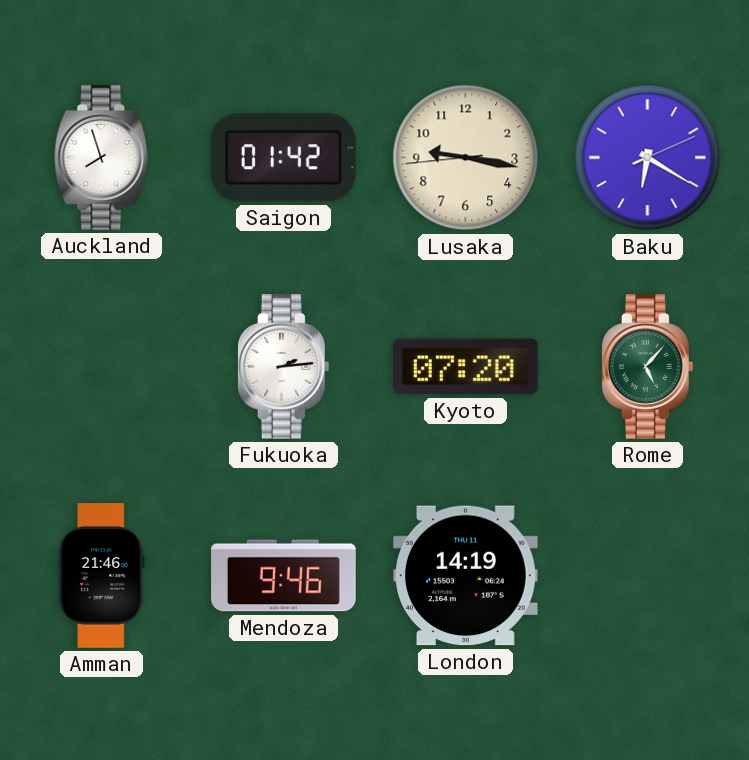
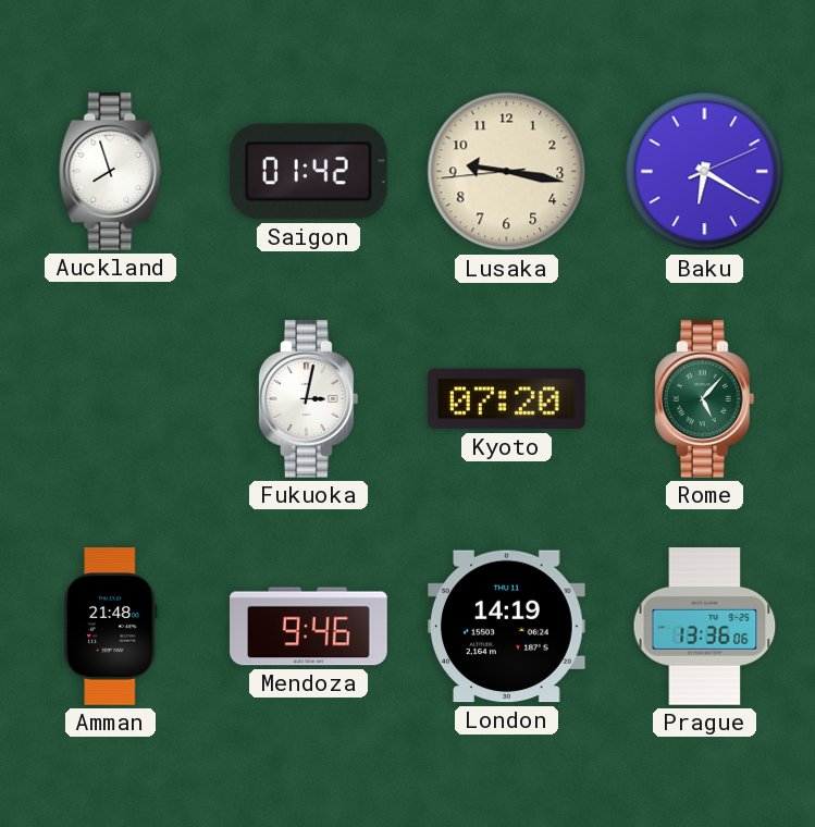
Fukuoka: 2:14 -> 3:02 (308, 399)
Amman: 21:46 -> 21:48 (111, 627)
Prague: none -> 13:36 (705, 627)
